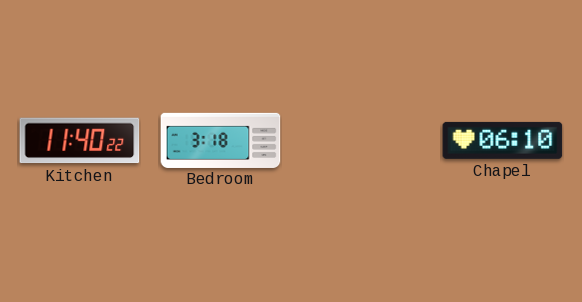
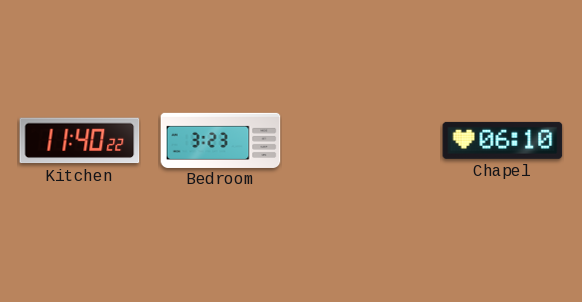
Bedroom: 3:18 -> 3:23 (221, 140)
